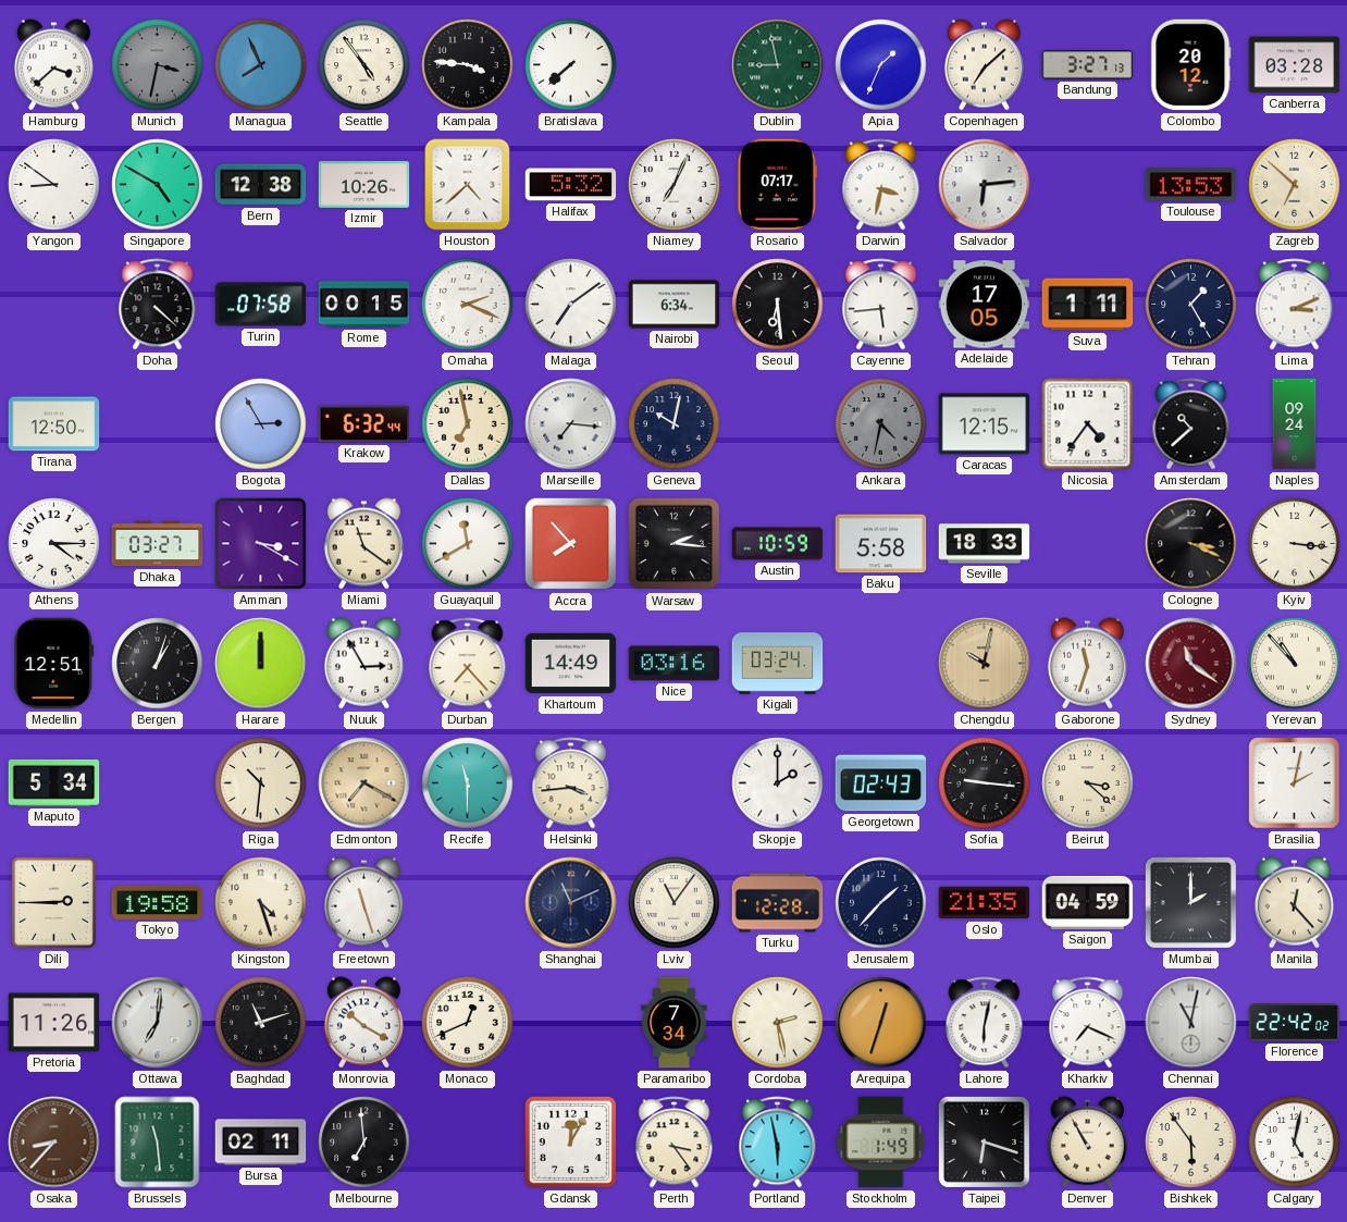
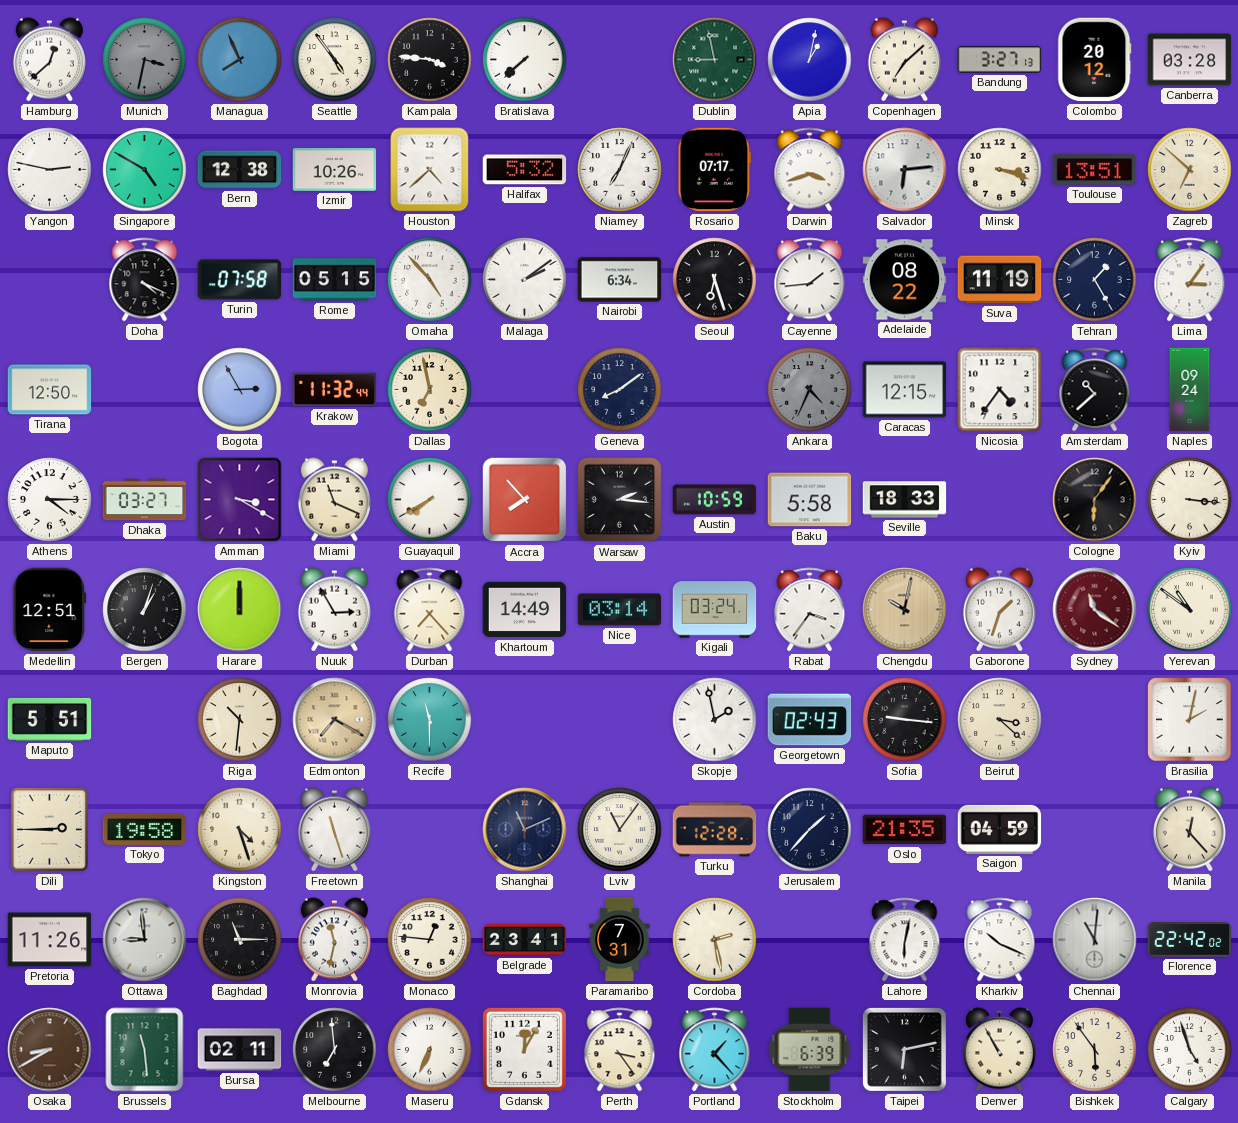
Hamburg: 3:38 -> 12:38 (49, 60)
Apia: 1:34 -> 1:02 (810, 60)
Yangon: 8:51 -> 2:47 (50, 170)
Darwin: 3:32 -> 3:42 (810, 170)
Minsk: none -> 3:18 (1000, 170)
Toulouse: 13:53 -> 13:51 (1095, 170)
Doha: 4:22 -> 4:19 (145, 280)
Rome: 00:15 -> 05:15 (335, 280)
Omaha: 2:19 -> 4:53 (430, 280)
Malaga: 7:09 -> 2:09 (525, 280)
Seoul: 6:29 -> 6:27 (715, 280)
Cayenne: 5:44 -> 1:44 (810, 280)
Adelaide: 17:05 -> 08:22 (905, 280)
Suva: 1:11 -> 11:19 (1000, 280)
Lima: 3:11 -> 3:06 (1190, 280)
Krakow: 6:32 -> 11:32 (335, 390)
Marseille: 7:16 -> none (571, 424)
Geneva: 10:02 -> 8:09 (620, 390)
Ankara: 4:32 -> 4:34 (810, 390)
Miami: 11:21 -> 11:19 (334, 500)
Guayaquil: 11:40 -> 7:40 (430, 500)
Cologne: 3:19 -> 6:06 (1095, 500)
Nice: 03:16 -> 03:14 (620, 610)
Rabat: none -> 3:36 (810, 610)
Gaborone: 11:33 -> 1:33 (999, 610)
Yerevan: 10:53 -> 10:51 (1190, 610)
Maputo: 5:34 -> 5:51 (50, 719)
Helsinki: 3:44 -> none (571, 783)
Skopje: 2:00 -> 1:58 (715, 720)
Mumbai: 2:00 -> none (1190, 902)
Ottawa: 7:01 -> 8:59 (145, 940)
Baghdad: 11:12 -> 11:15 (240, 940)
Monrovia: 10:20 -> 11:32 (334, 940)
Monaco: 12:41 -> 12:46 (430, 940)
Belgrade: none -> 23:41 (525, 940)
Paramaribo: 7:34 -> 7:31 (620, 940)
Arequipa: 12:33 -> none (881, 1023)
Kharkiv: 7:19 -> 10:19 (1000, 940)
Chennai: 11:02 -> 11:01 (1095, 940)
Osaka: 8:37 -> 8:40 (50, 1050)
Maseru: none -> 6:34 (430, 1050)
Portland: 5:58 -> 1:23 (715, 1050)
Stockholm: 1:49 -> 6:39 (810, 1050)
Taipei: 6:18 -> 6:13 (904, 1049)
Calgary: 5:02 -> 4:57 (1190, 1050)
